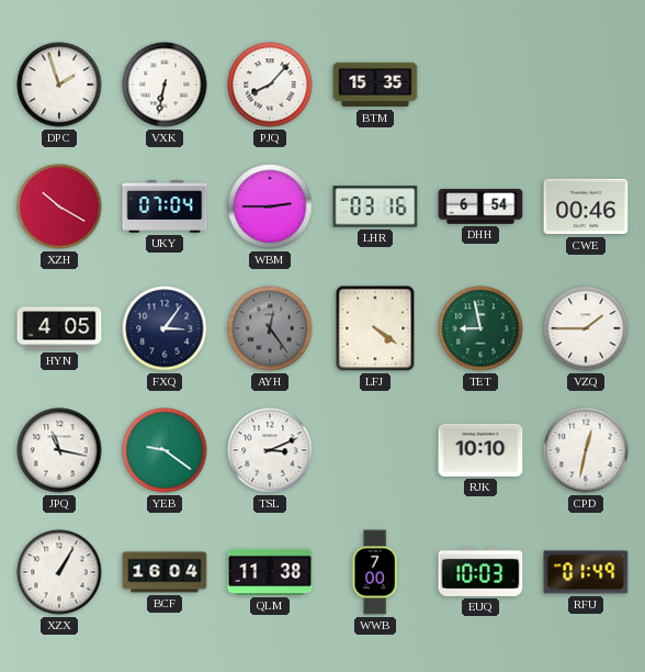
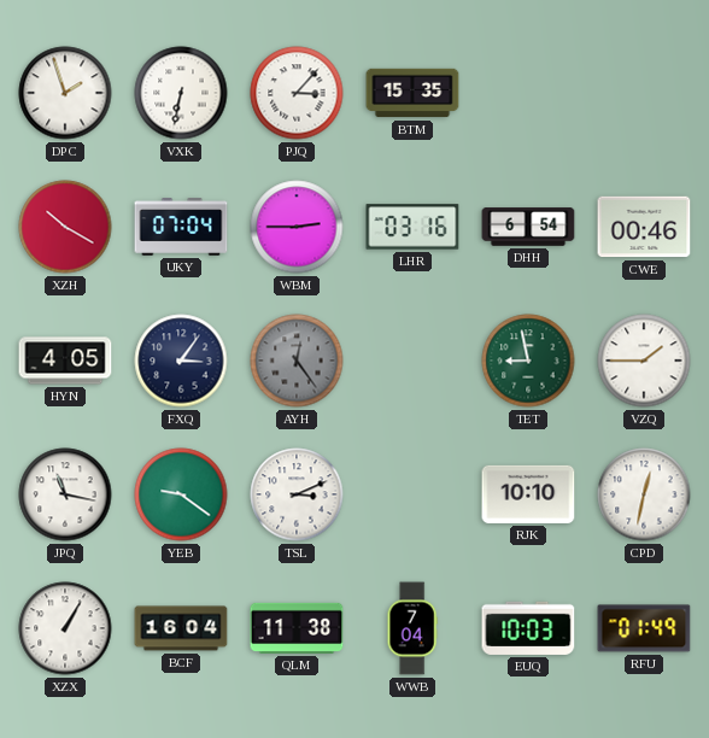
PJQ: 8:07 -> 3:07 (297, 93)
LFJ: 4:21 -> none (375, 328)
WWB: 7:00 -> 7:04 (412, 628)
